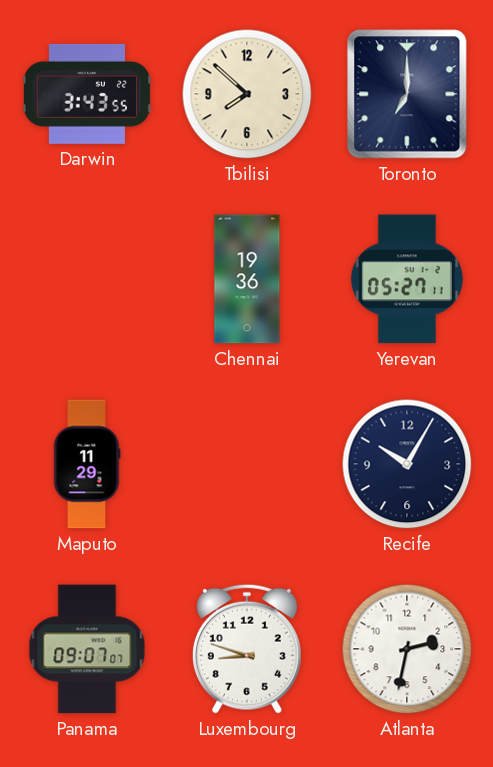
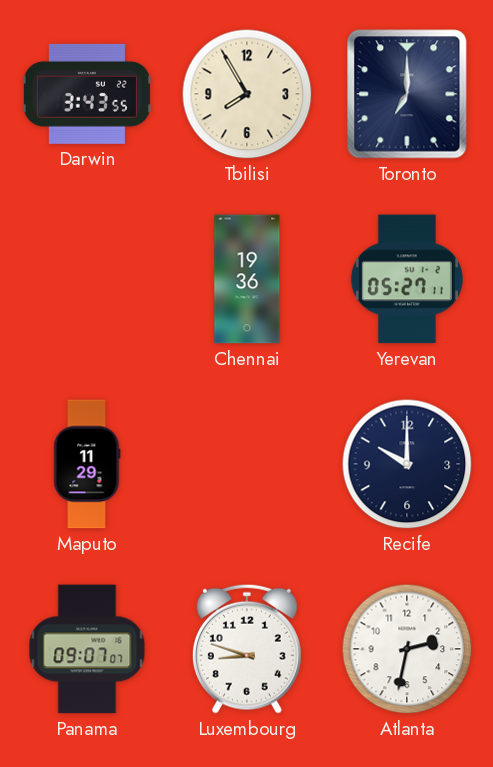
Tbilisi: 7:52 -> 7:55 (247, 94)
Recife: 10:05 -> 10:00 (407, 464)
